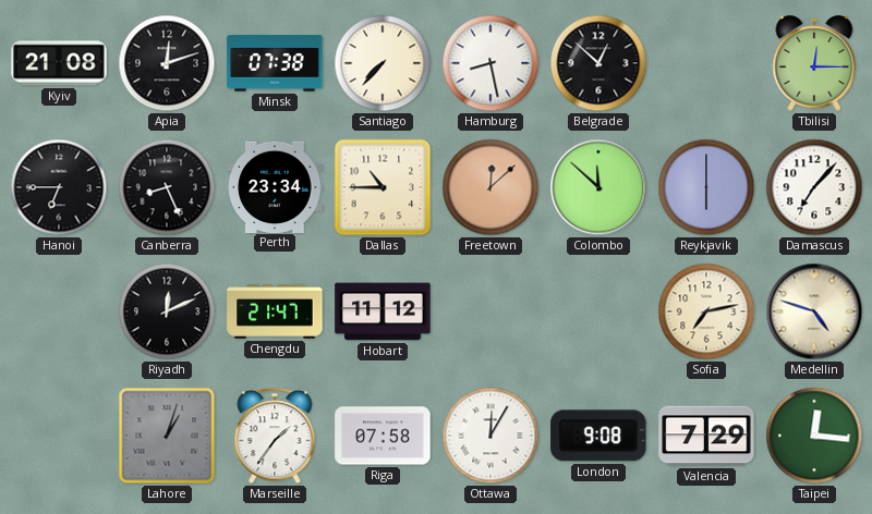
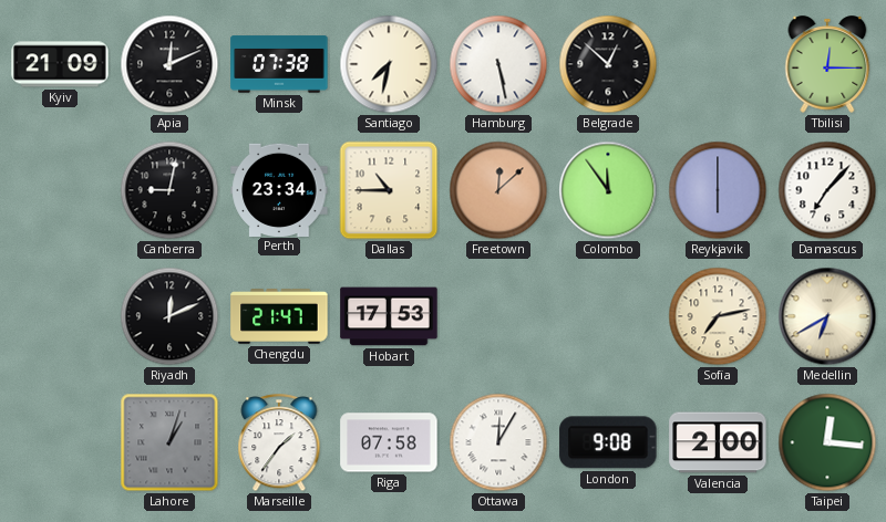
Kyiv: 21:08 -> 21:09 (60, 64)
Apia: 12:12 -> 12:11 (169, 64)
Santiago: 7:37 -> 7:32 (389, 64)
Hamburg: 8:28 -> 5:28 (498, 64)
Hanoi: 6:45 -> none (59, 187)
Canberra: 8:26 -> 9:02 (169, 190)
Colombo: 11:52 -> 11:54 (608, 190)
Hobart: 11:12 -> 17:53 (389, 316)
Medellin: 4:48 -> 6:40 (827, 316)
Valencia: 7:29 -> 2:00 (718, 442)
